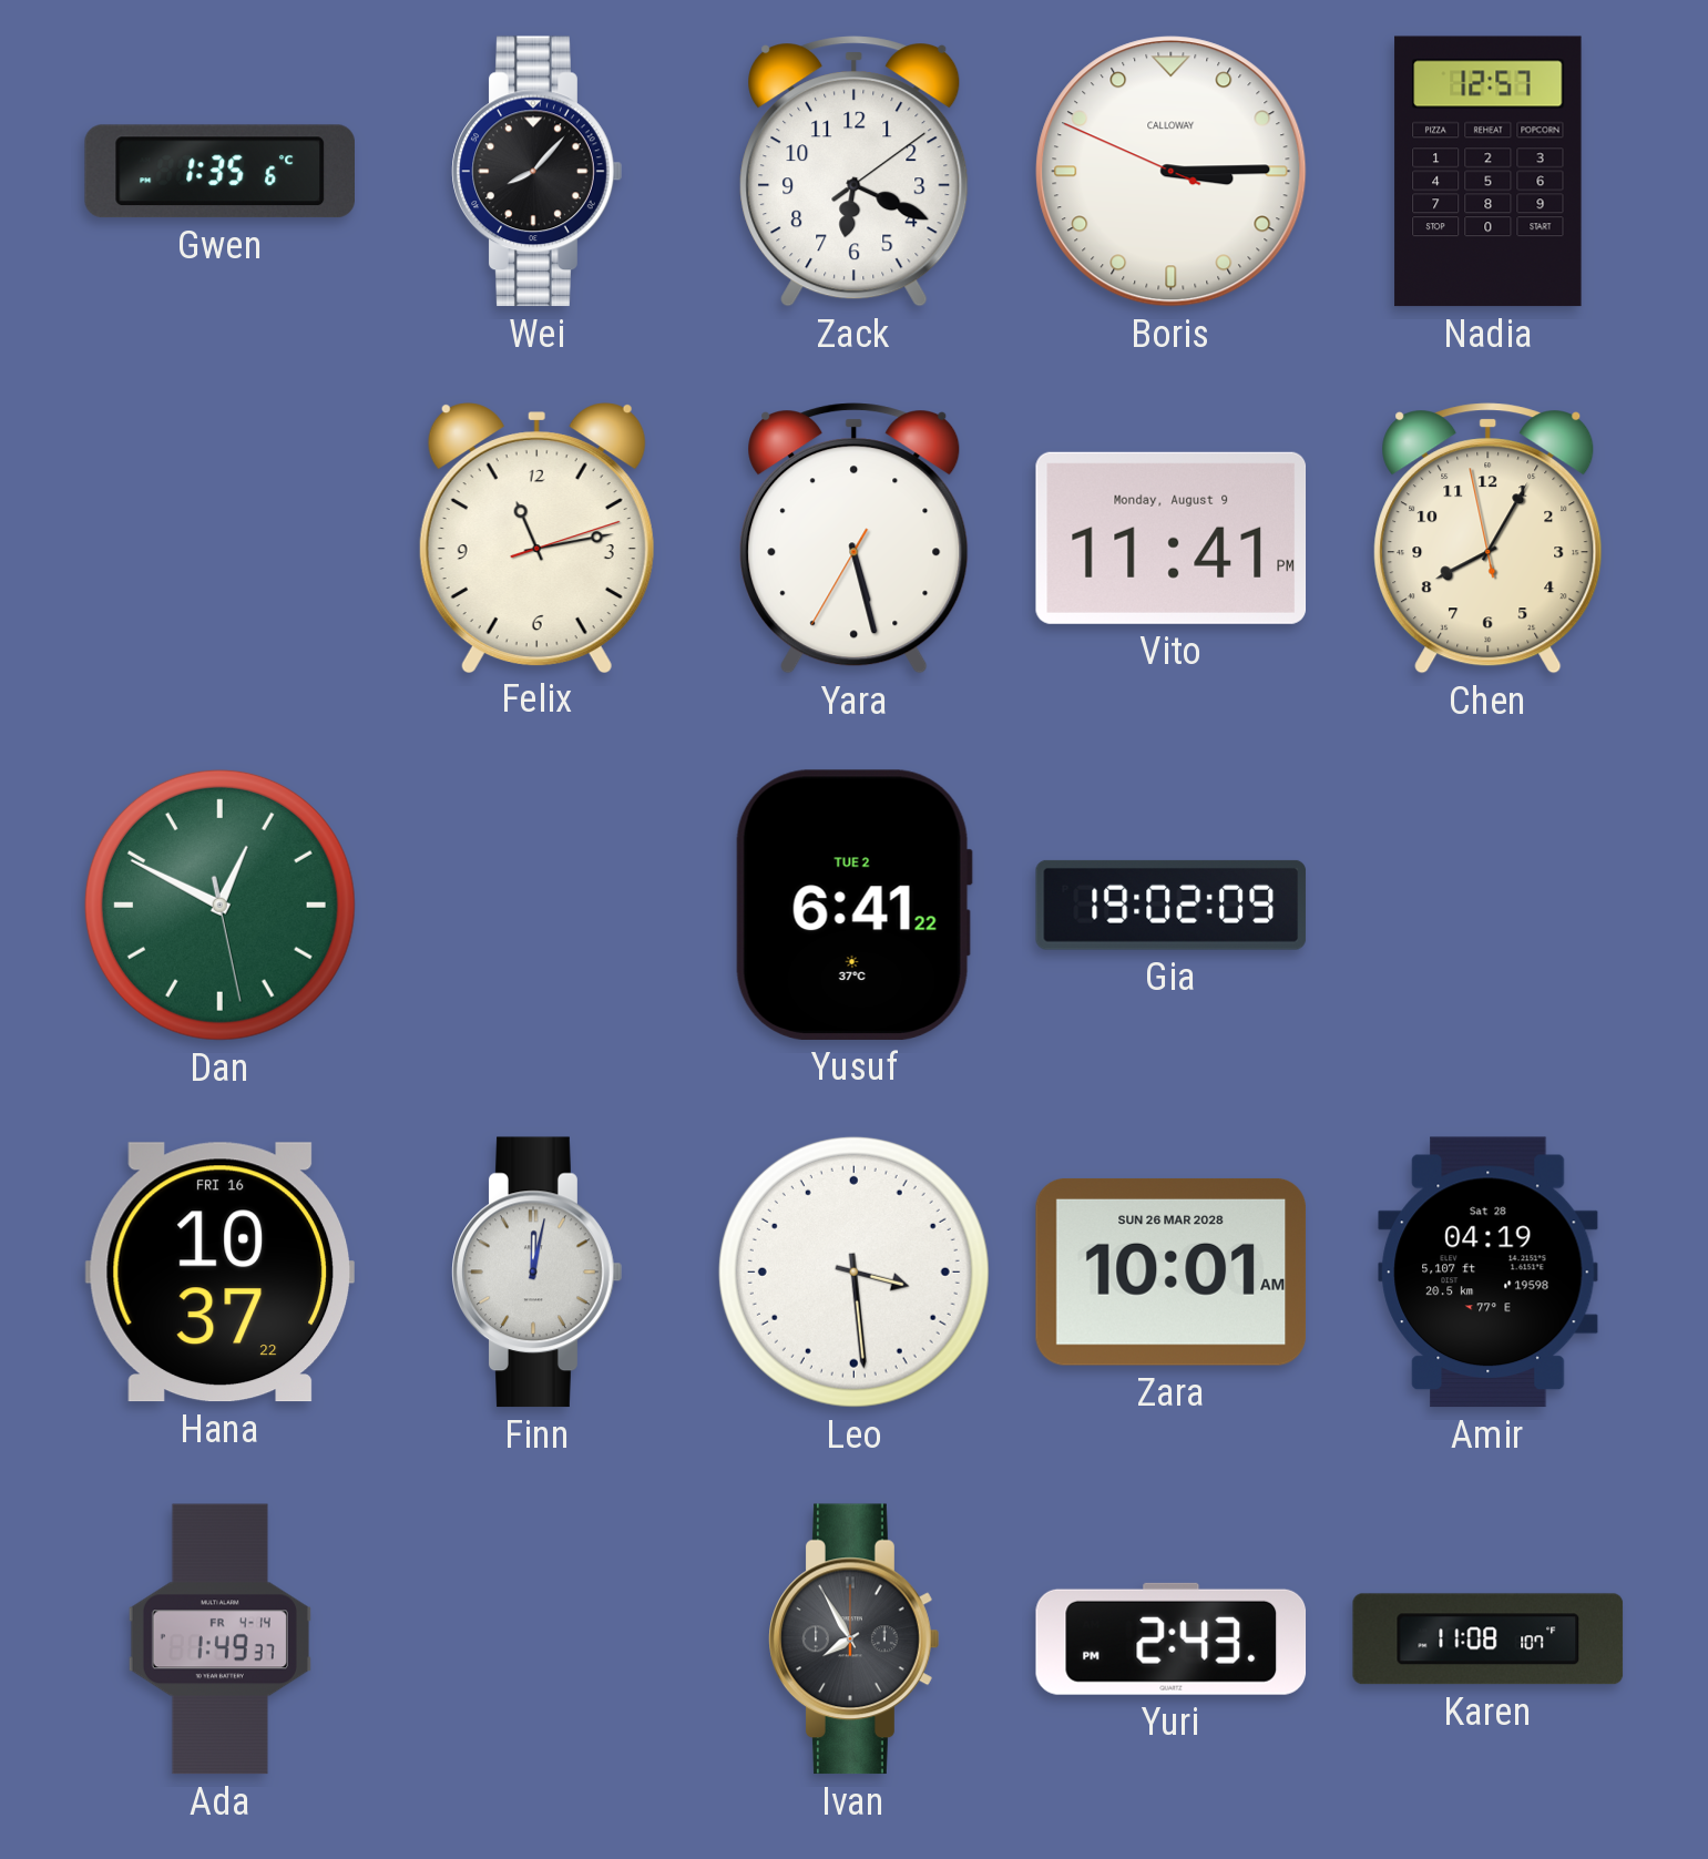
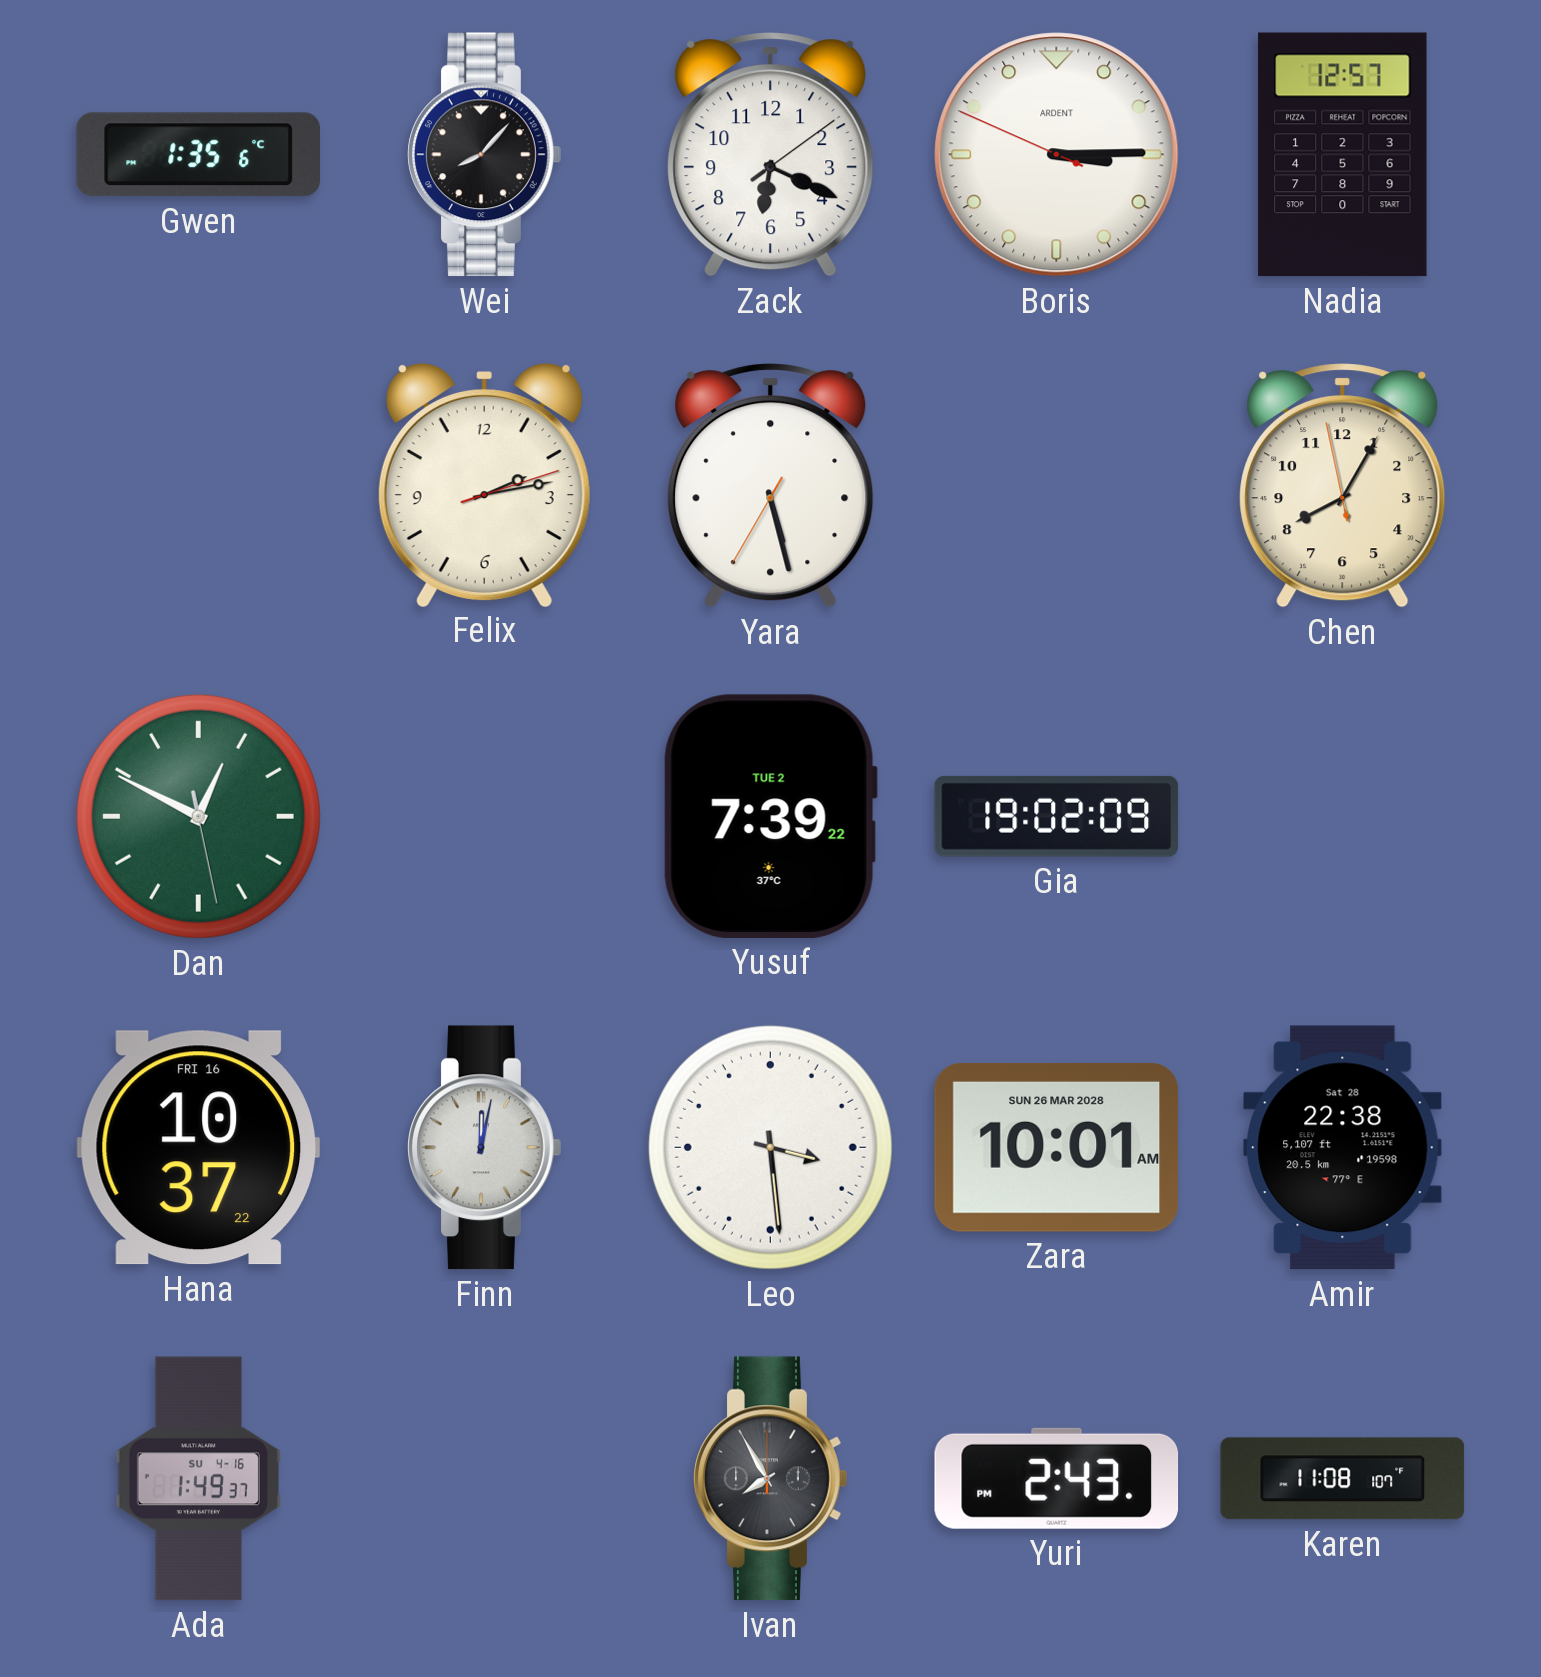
Boris brand: CALLOWAY -> ARDENT (1057, 155)
Felix: 11:13 -> 2:13 (484, 485)
Vito: 11:41 -> none (1172, 538)
Yusuf: 6:41 -> 7:39 (770, 816)
Amir: 04:19 -> 22:38 (1343, 1148)
Ada date: FR 4-14 -> SU 4-16 (198, 1479)
